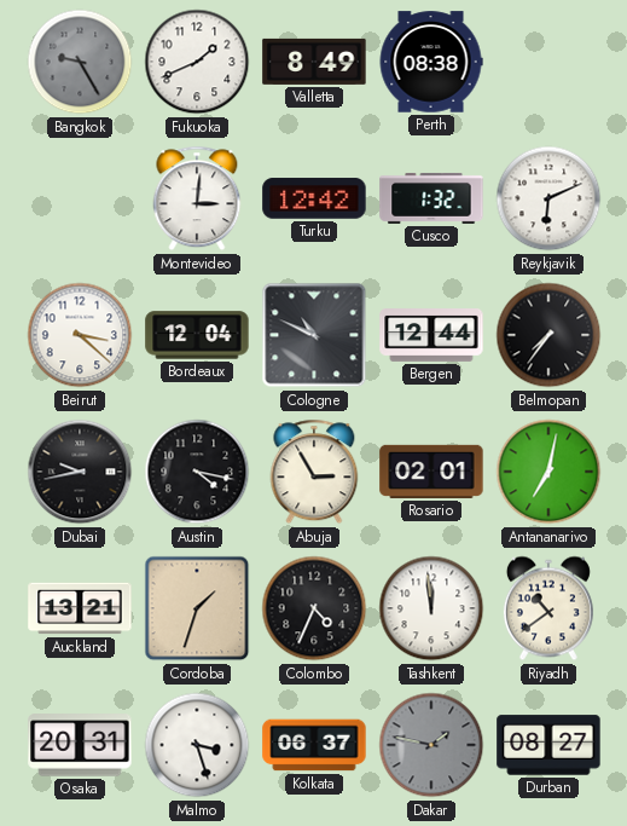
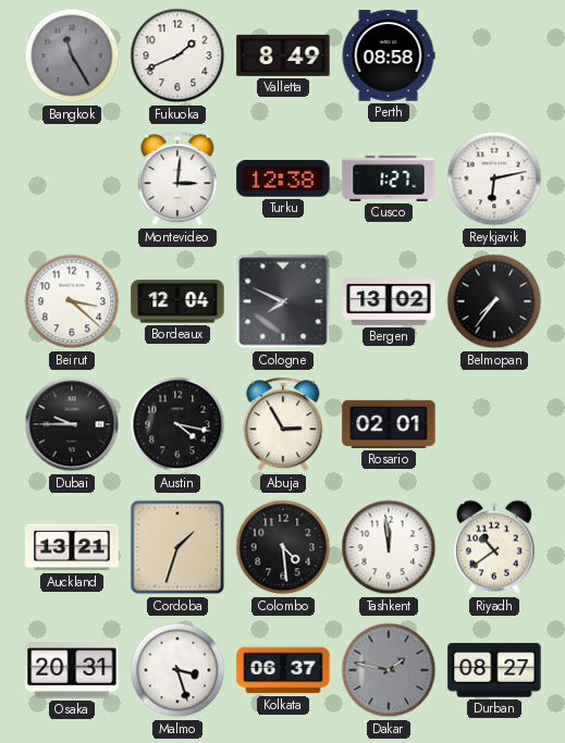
Bangkok: 9:25 -> 11:25 (72, 55)
Perth: 08:38 -> 08:58 (389, 55)
Turku: 12:42 -> 12:38 (283, 178)
Cusco: 1:32 -> 1:27 (389, 178)
Reykjavik: 6:11 -> 6:13 (494, 178)
Cologne: 10:49 -> 7:49 (283, 301)
Bergen: 12:44 -> 13:02 (389, 302)
Dubai: 9:43 -> 9:45 (72, 424)
Antananarivo: 7:02 -> none (548, 472)
Colombo: 4:34 -> 4:29 (283, 547)
